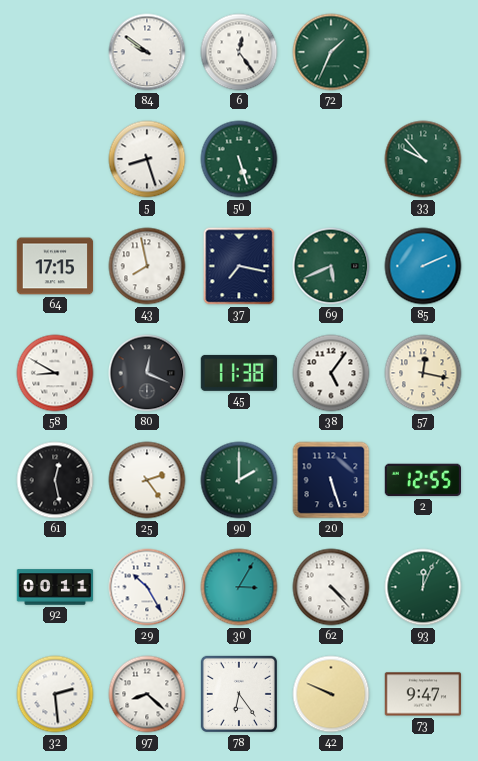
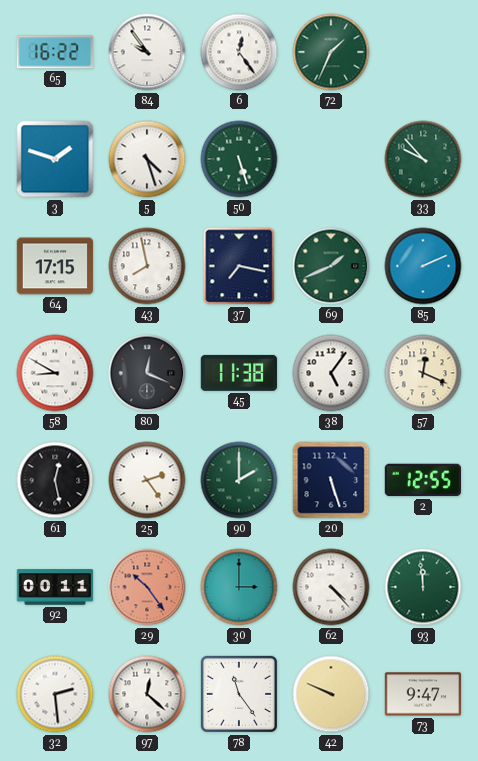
65: none -> 16:22 (55, 52)
84: 9:51 -> 9:54 (147, 52)
3: none -> 1:48 (55, 159)
5: 8:27 -> 4:27 (147, 159)
69: 5:41 -> 1:41 (331, 266)
57: 12:17 -> 12:19 (423, 373)
29: 10:25 -> 10:24 (147, 587)
29 dial: white -> salmon (147, 587)
30: 3:05 -> 3:00 (239, 587)
93: 12:04 -> 11:59 (423, 587)
97: 8:22 -> 12:22 (147, 694)
78: 6:24 -> 11:24 (239, 694)
